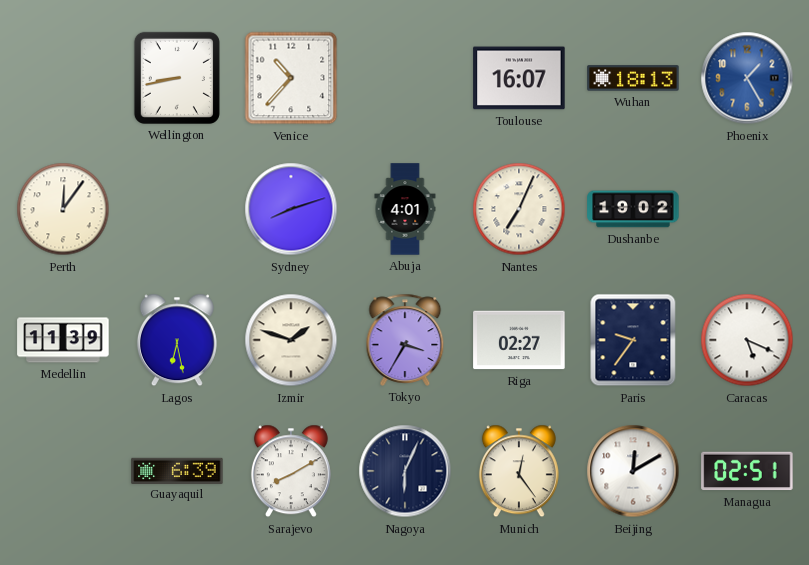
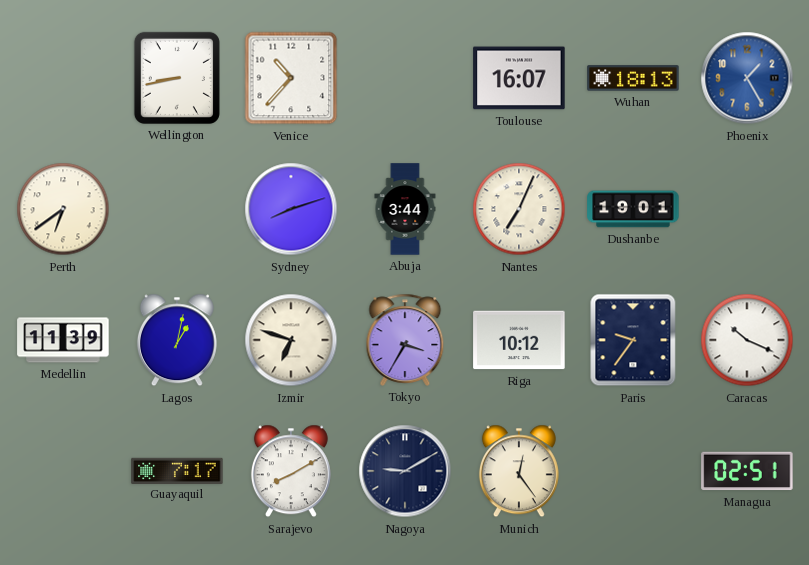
Perth: 12:06 -> 6:39 (63, 209)
Abuja: 4:01 -> 3:44 (405, 209)
Dushanbe: 19:02 -> 19:01 (633, 209)
Lagos: 6:28 -> 1:02 (177, 340)
Izmir: 1:48 -> 6:48 (291, 340)
Riga: 02:27 -> 10:12 (519, 340)
Caracas: 5:19 -> 10:19 (747, 340)
Guayaquil: 6:39 -> 7:17 (177, 470)
Nagoya: 6:04 -> 9:10 (405, 471)
Beijing: 12:10 -> none (633, 471)
